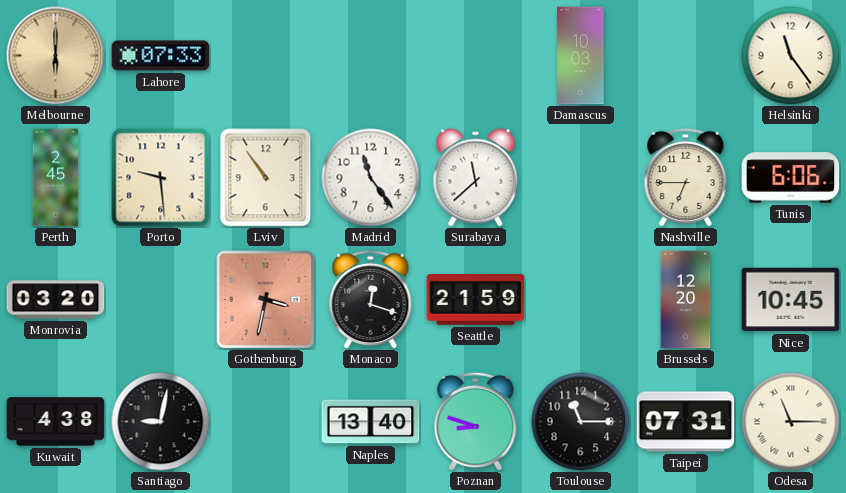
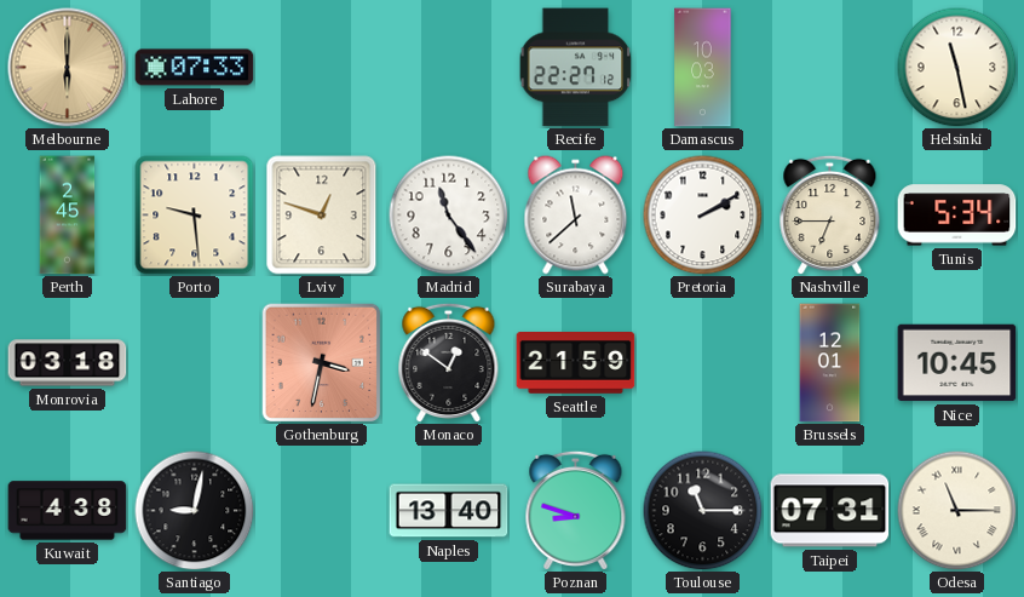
Recife: none -> 22:27 (576, 68)
Helsinki: 11:24 -> 11:28 (957, 68)
Lviv: 10:54 -> 12:48 (322, 216)
Pretoria: none -> 2:10 (703, 216)
Tunis: 6:06 -> 5:34 (957, 216)
Monrovia: 03:20 -> 03:18 (68, 363)
Monaco: 12:18 -> 12:51 (449, 362)
Brussels: 12:20 -> 12:01 (830, 363)
